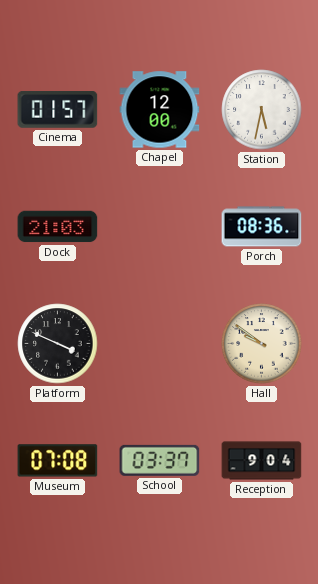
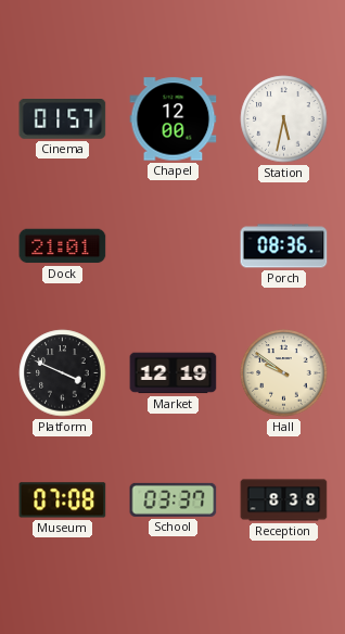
Dock: 21:03 -> 21:01 (63, 246)
Market: none -> 12:19 (174, 373)
Reception: 9:04 -> 8:38 (284, 500)
